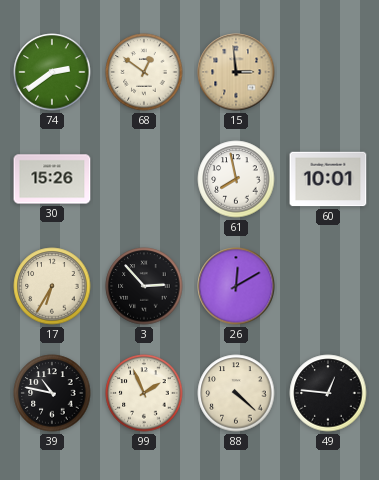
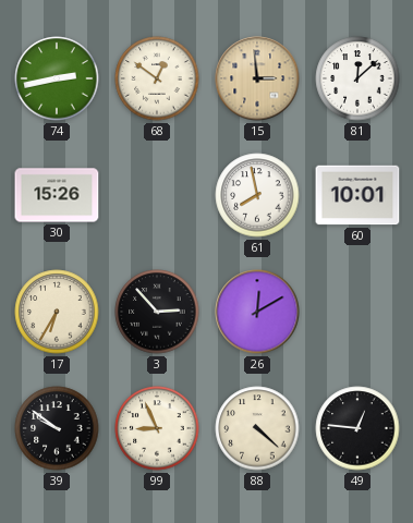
74: 2:39 -> 2:43 (57, 78)
81: none -> 12:08 (357, 78)
39: 10:47 -> 9:51 (57, 428)
99: 1:56 -> 8:56 (157, 428)
